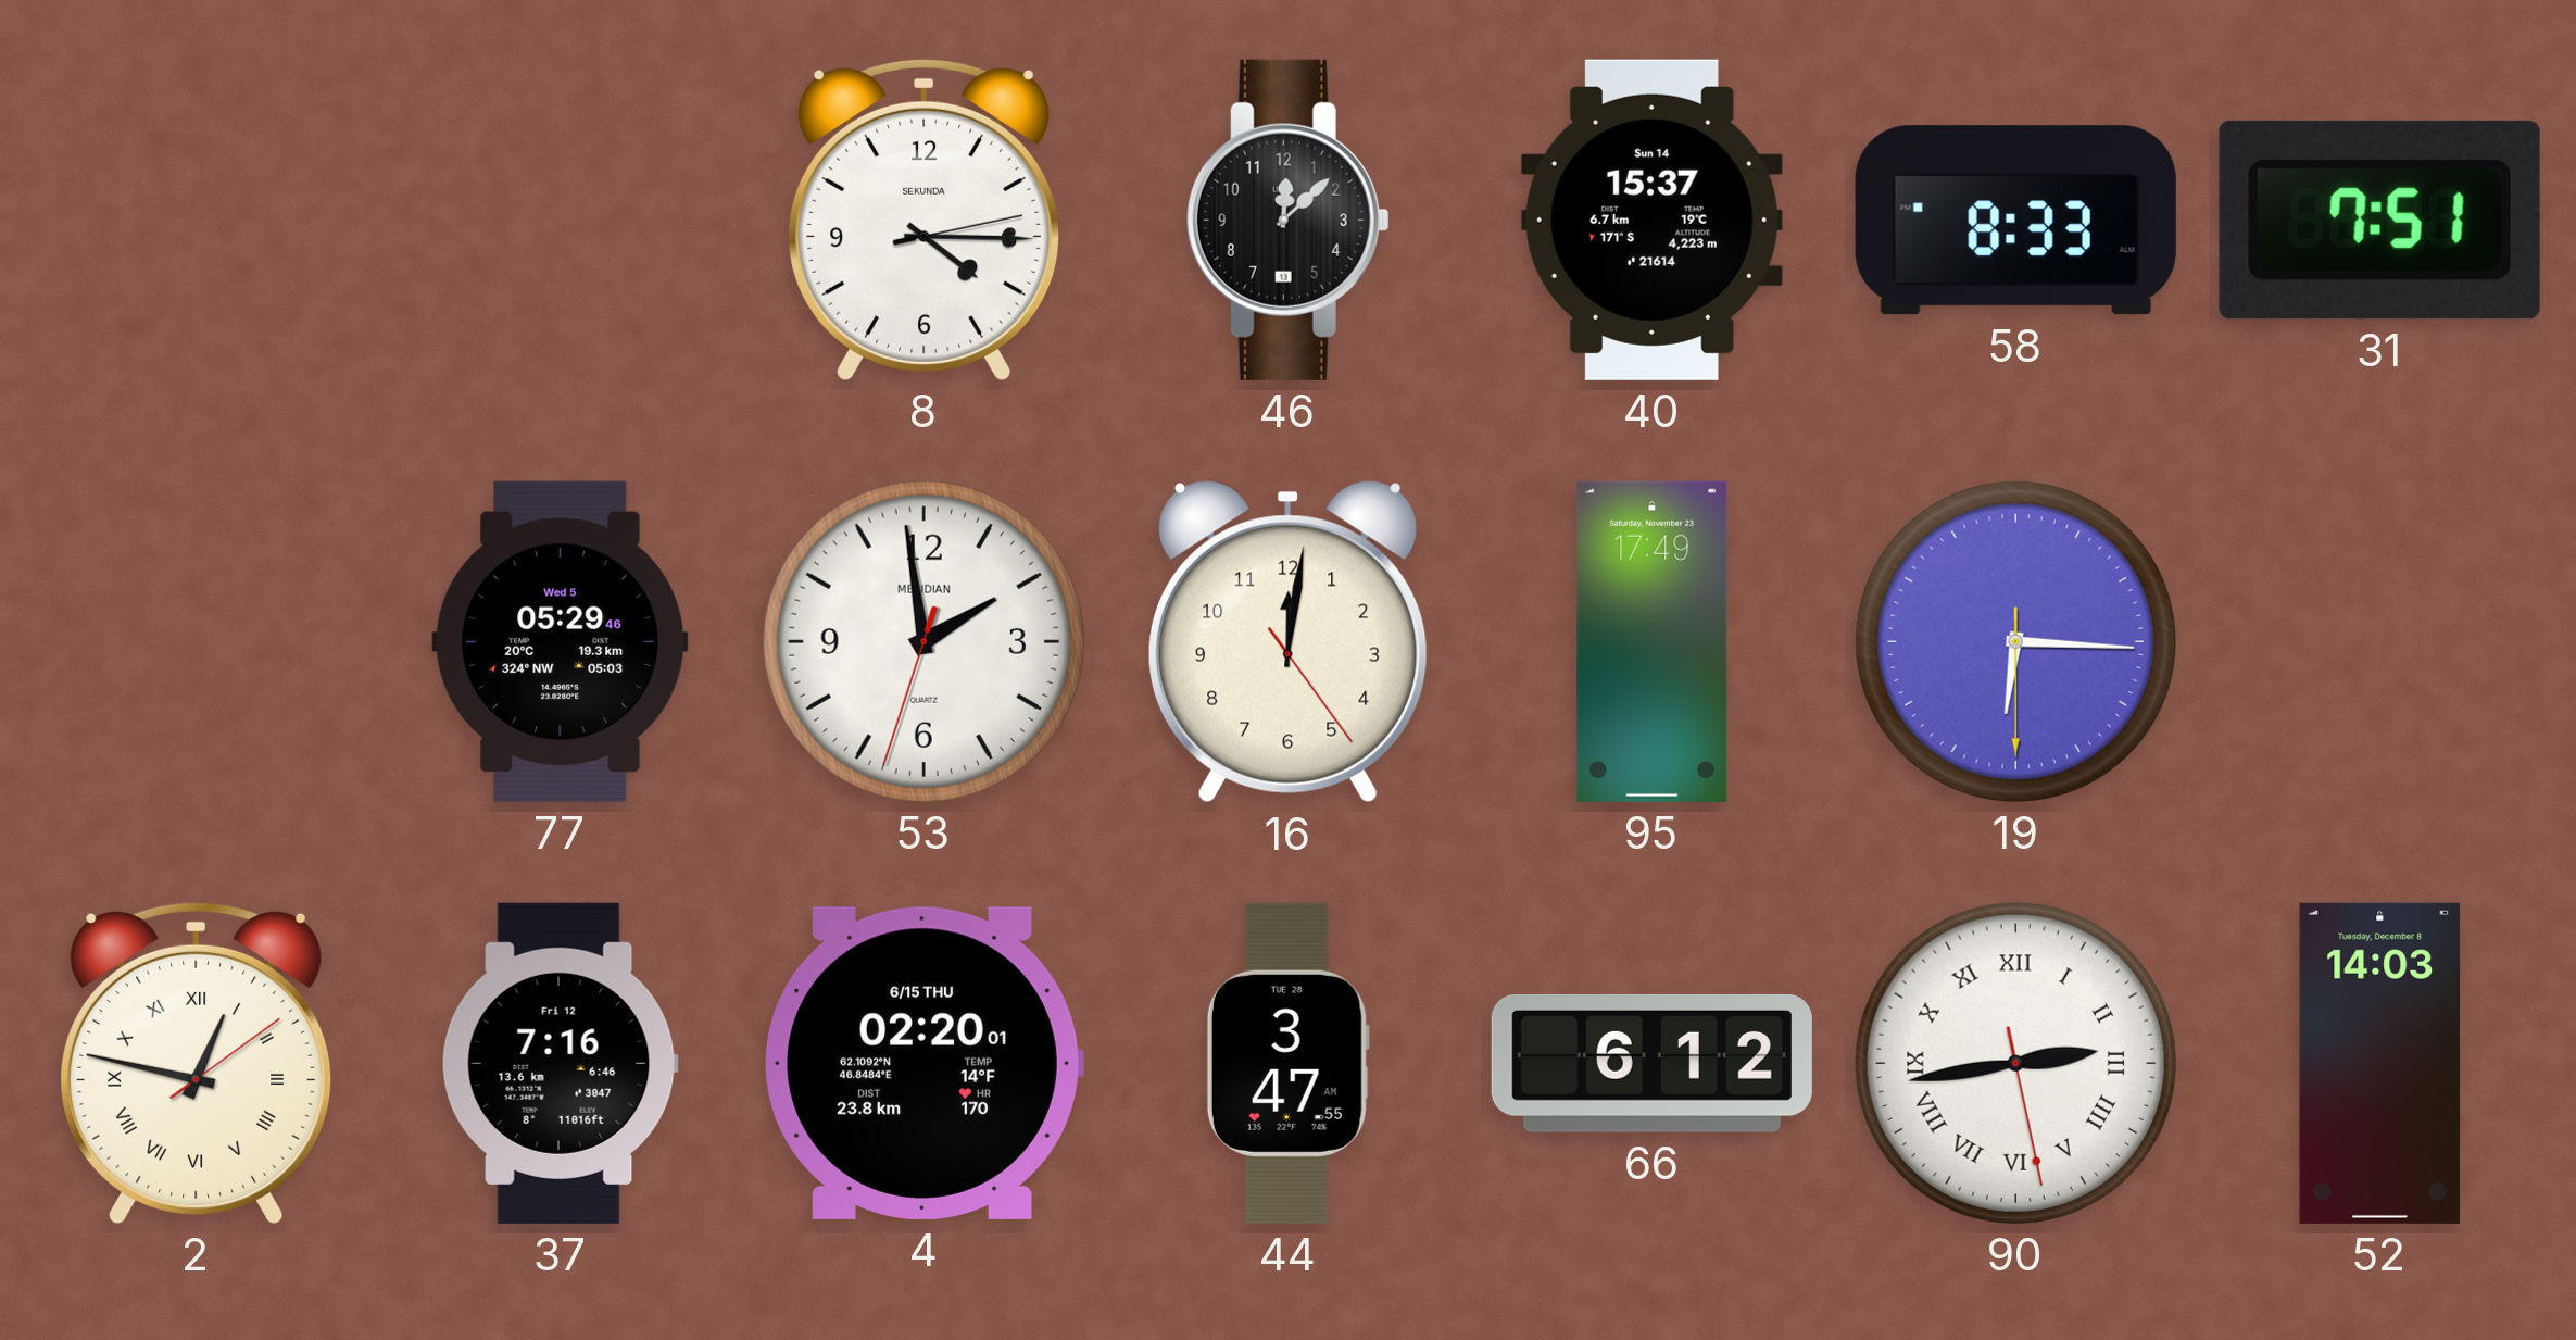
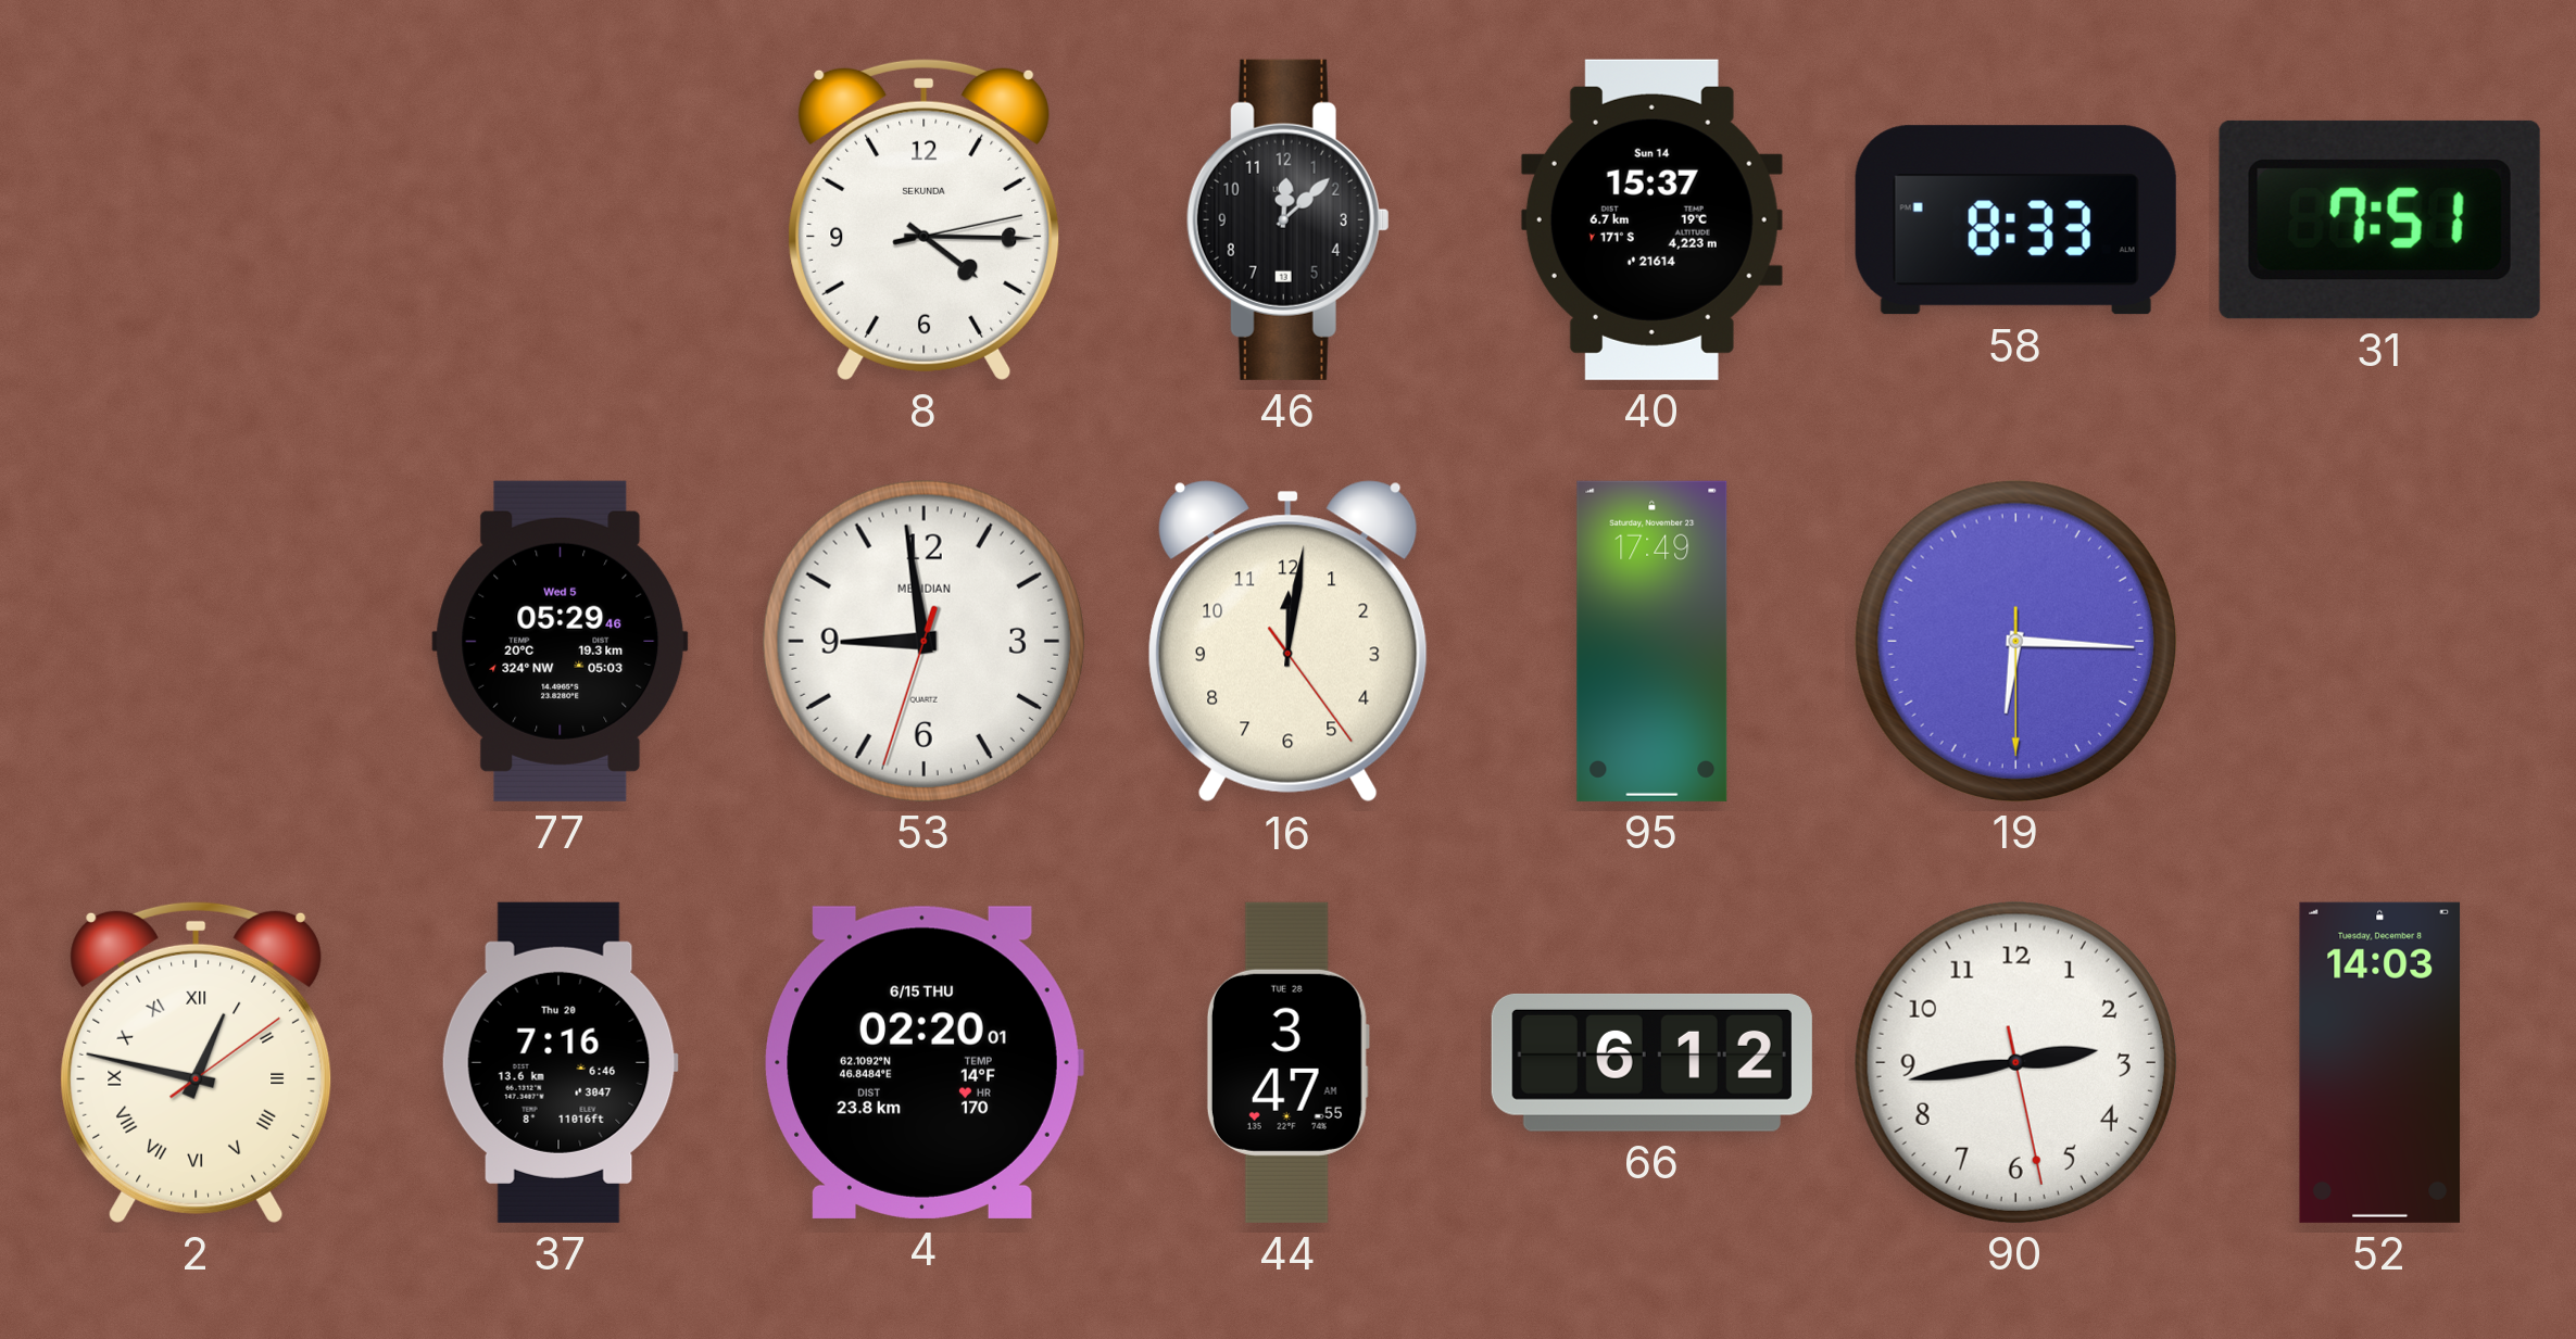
53: 1:58 -> 8:58 (923, 641)
37 date: Fri 12 -> Thu 20 (560, 1062)
90 numerals: Roman -> Arabic (2015, 1062)
